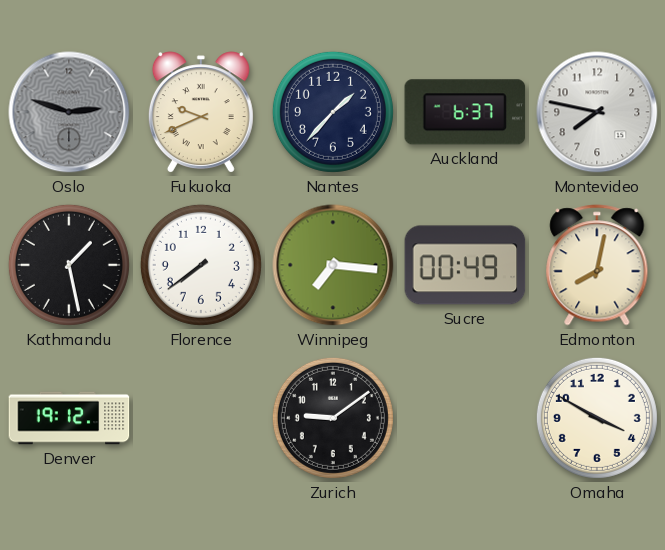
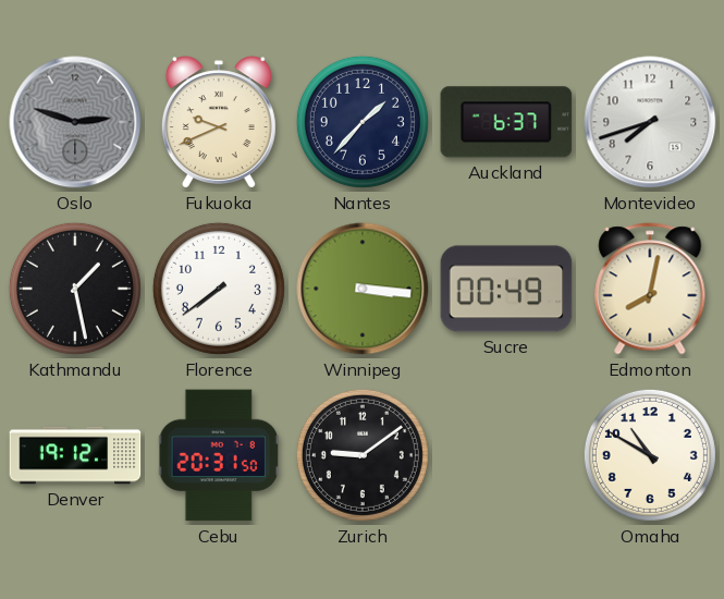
Montevideo: 7:47 -> 7:42 (650, 122)
Winnipeg: 7:16 -> 3:16 (363, 289)
Cebu: none -> 20:31 (219, 455)
Omaha: 3:50 -> 10:50 (650, 455)
